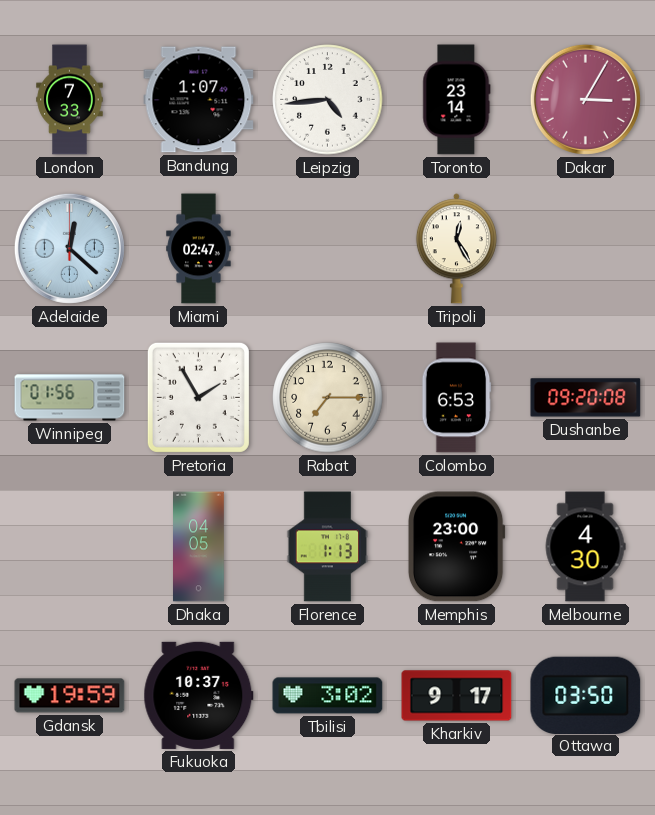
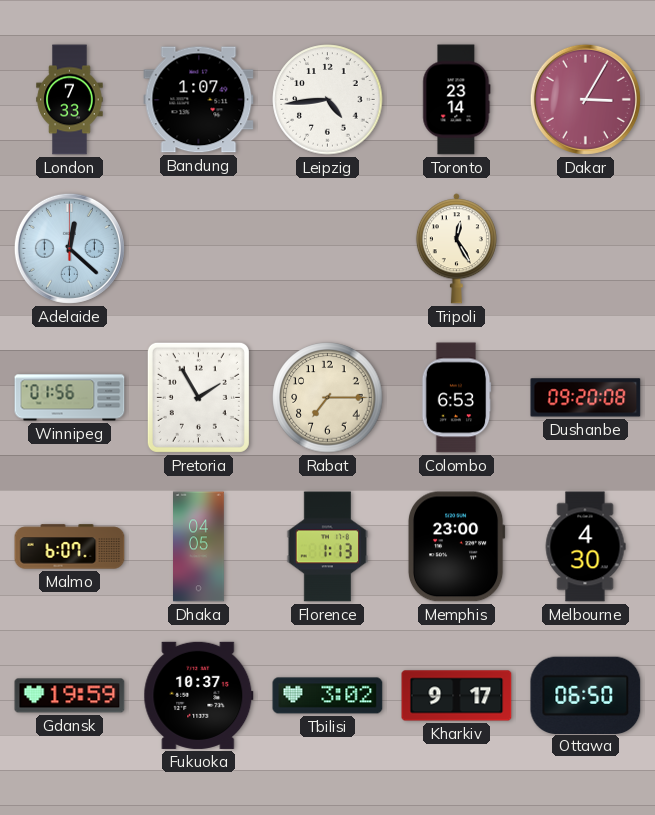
Miami: 02:47 -> none (199, 249)
Malmo: none -> 6:07 (70, 547)
Ottawa: 03:50 -> 06:50 (586, 695)
